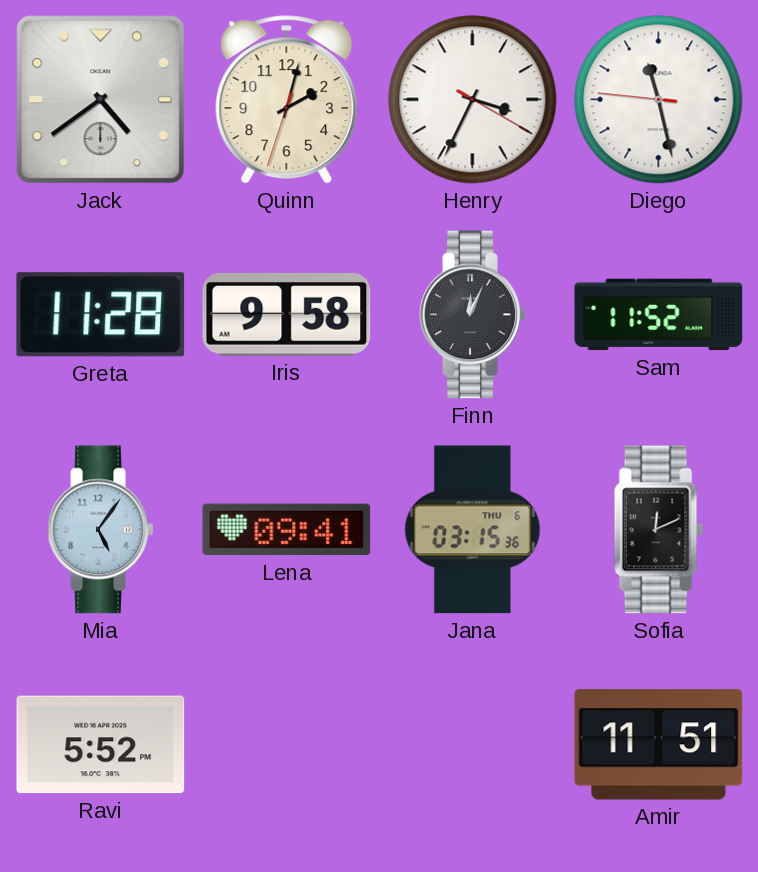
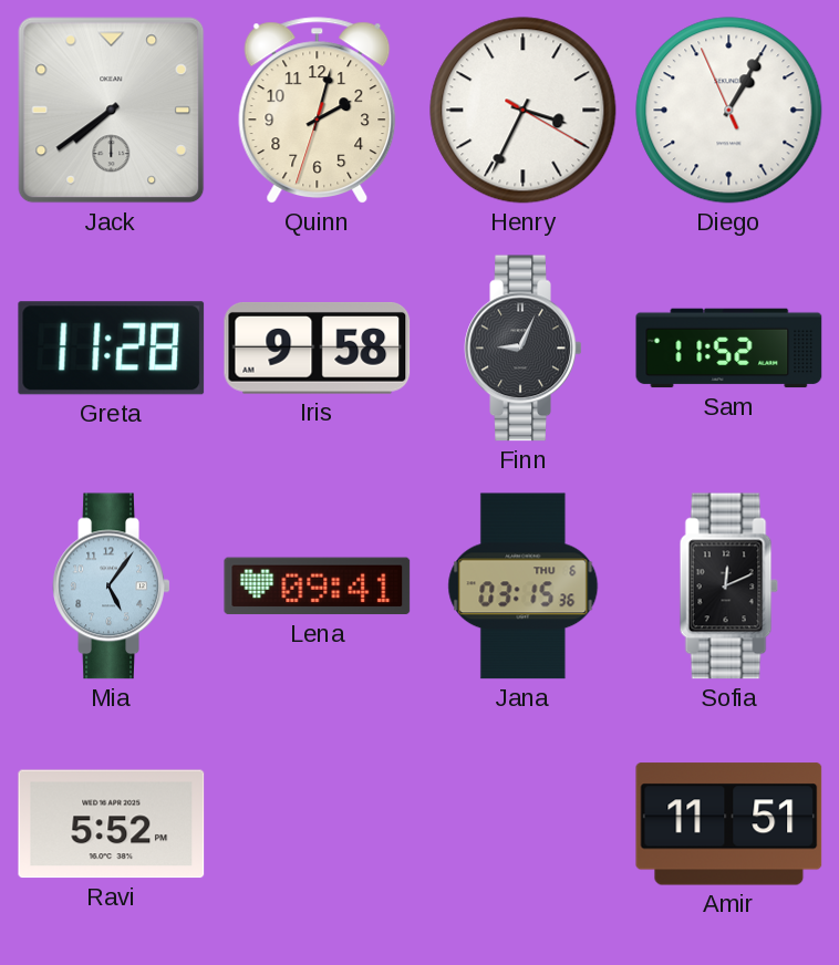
Jack: 4:39 -> 7:39 (112, 111)
Diego: 11:27 -> 1:04 (729, 111)
Finn: 12:04 -> 9:04 (524, 349)
